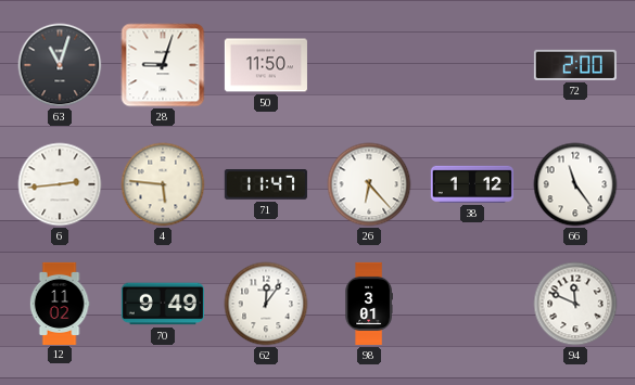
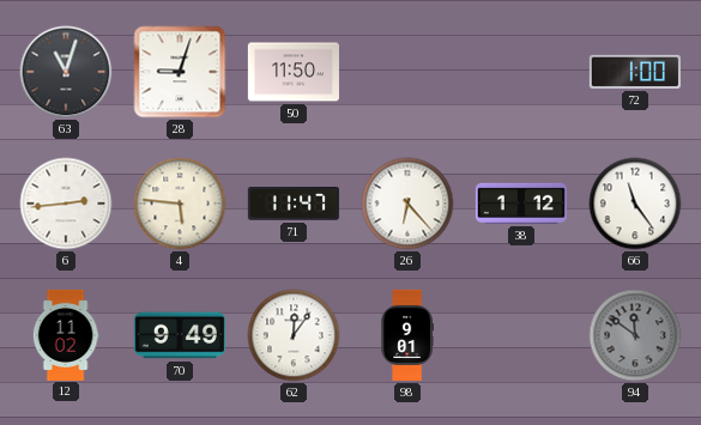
72: 2:00 -> 1:00 (635, 72)
98: 3:01 -> 9:01 (407, 335)
94: 11:49 -> 11:51 (635, 335)
94 dial: white -> grey (635, 335)
